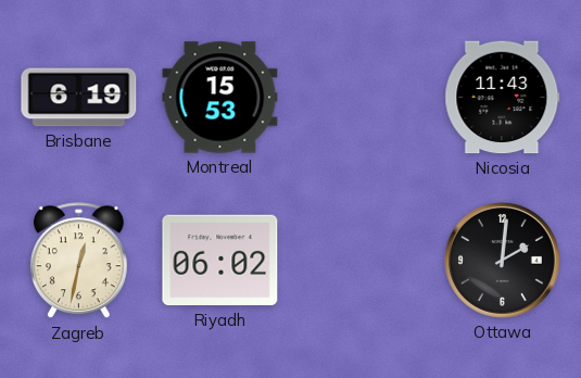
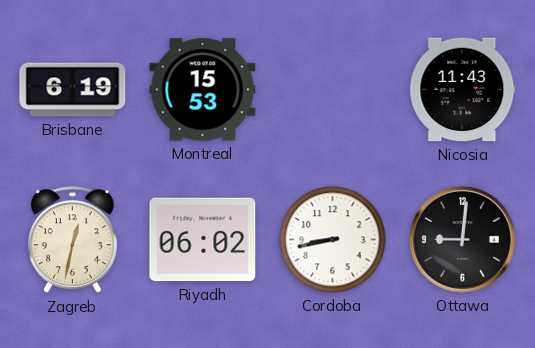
Cordoba: none -> 8:43 (333, 240)
Ottawa: 2:01 -> 9:01 (462, 239)
